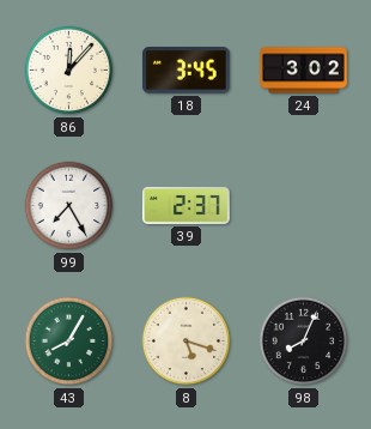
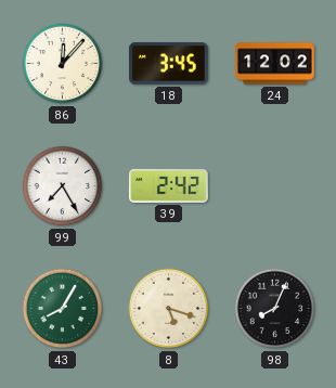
24: 3:02 -> 12:02 (275, 64)
39: 2:37 -> 2:42 (169, 186)
